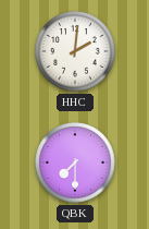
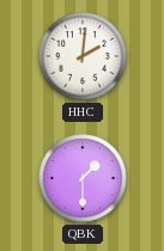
QBK: 7:30 -> 1:30 (83, 178)
